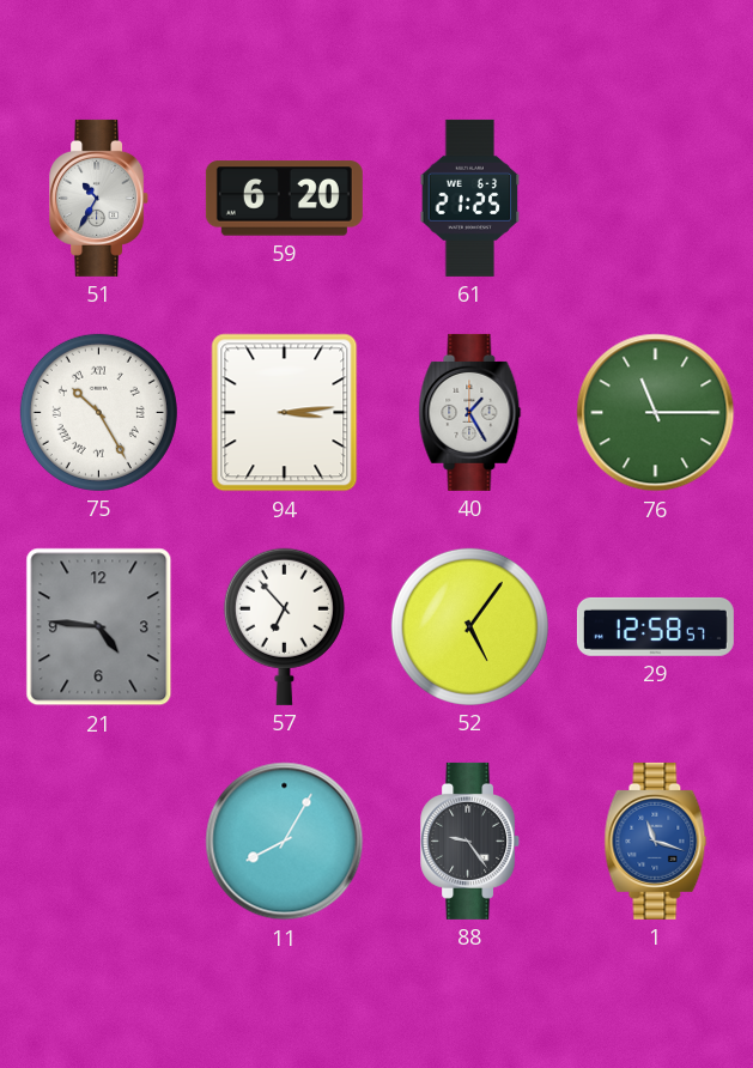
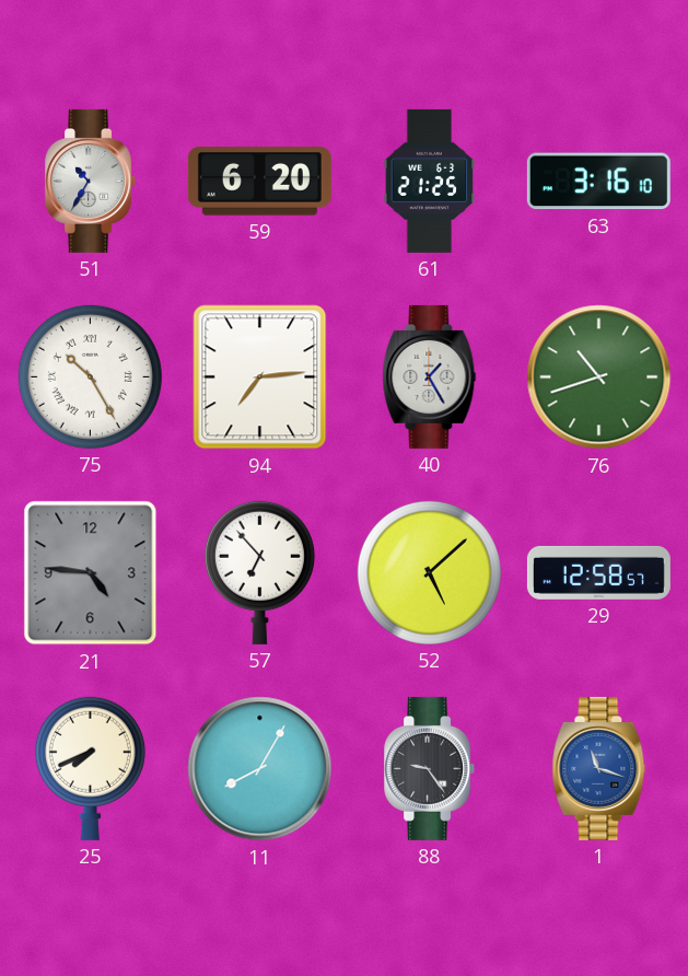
63: none -> 3:16 (598, 182)
94: 3:14 -> 7:14 (260, 377)
76: 11:15 -> 10:42 (599, 377)
52: 5:06 -> 5:08 (429, 572)
25: none -> 7:41 (90, 768)
